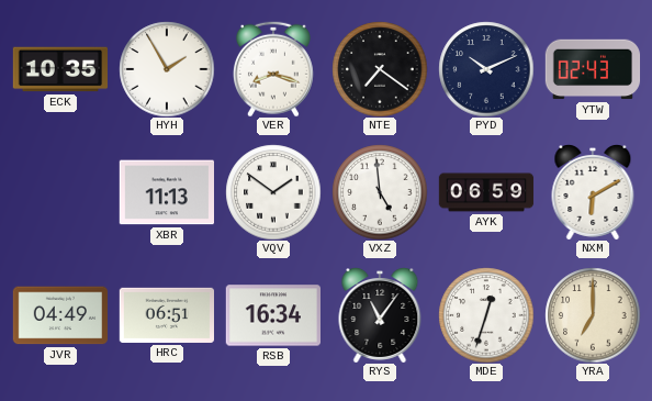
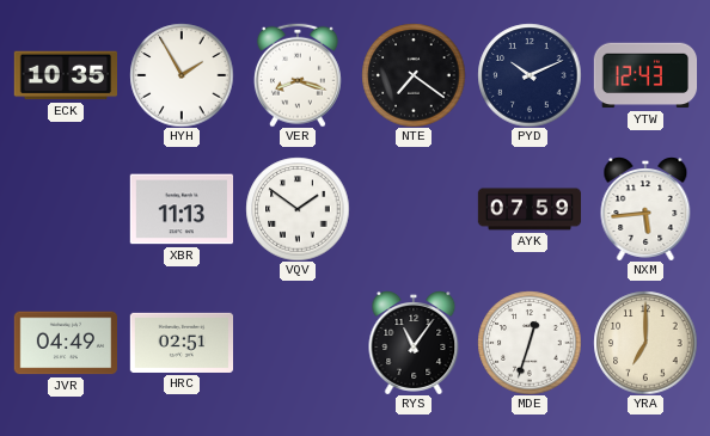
YTW: 02:43 -> 12:43 (645, 75)
VXZ: 4:59 -> none (380, 192)
AYK: 06:59 -> 07:59 (530, 209)
NXM: 6:10 -> 5:44 (645, 209)
HRC: 06:51 -> 02:51 (180, 343)
RSB: 16:34 -> none (272, 315)
